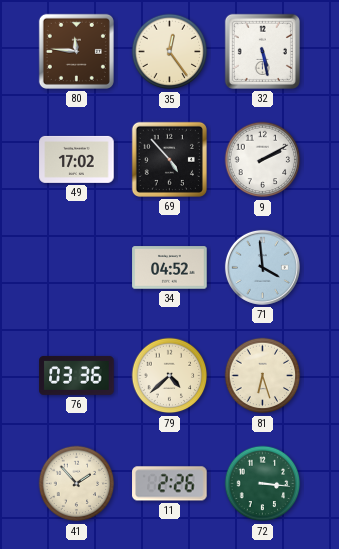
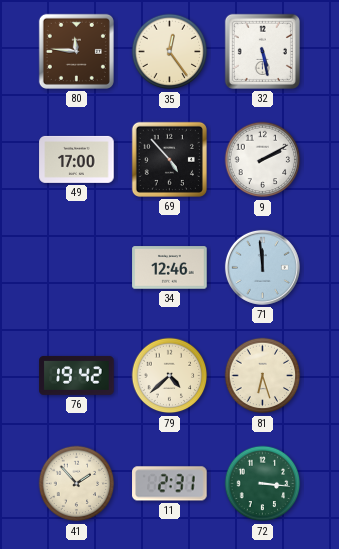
49: 17:02 -> 17:00 (77, 159)
34: 04:52 -> 12:46 (170, 268)
71: 3:59 -> 11:59 (262, 267)
76: 03:36 -> 19:42 (77, 375)
11: 2:26 -> 2:31 (170, 484)
